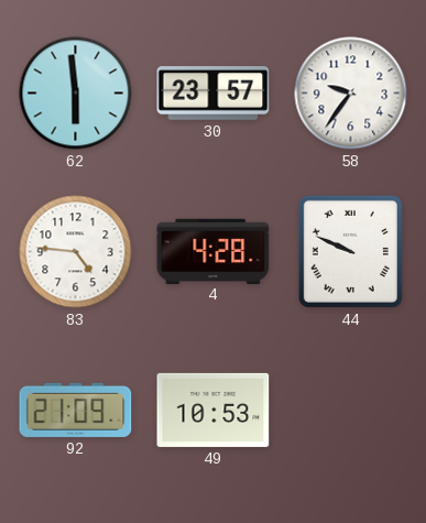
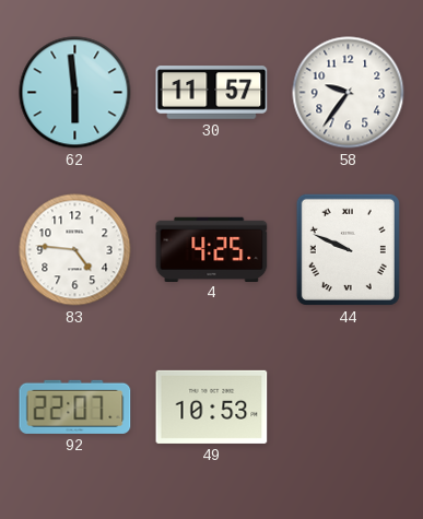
30: 23:57 -> 11:57 (212, 93)
4: 4:28 -> 4:25 (212, 249)
92: 21:09 -> 22:07 (75, 406)
